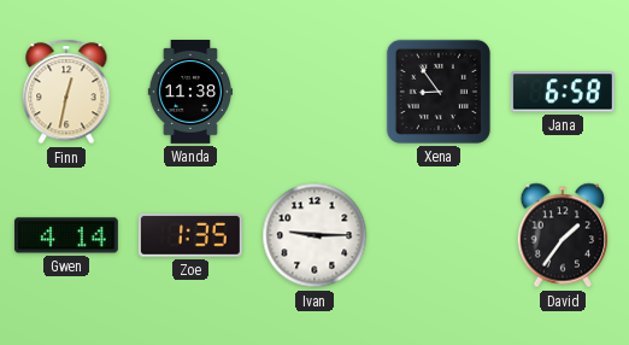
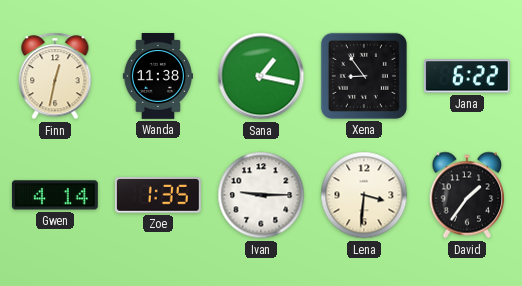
Sana: none -> 1:17 (261, 76)
Jana: 6:58 -> 6:22 (467, 76)
Lena: none -> 3:31 (364, 195)
